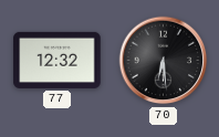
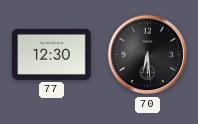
77: 12:32 -> 12:30 (52, 54)
